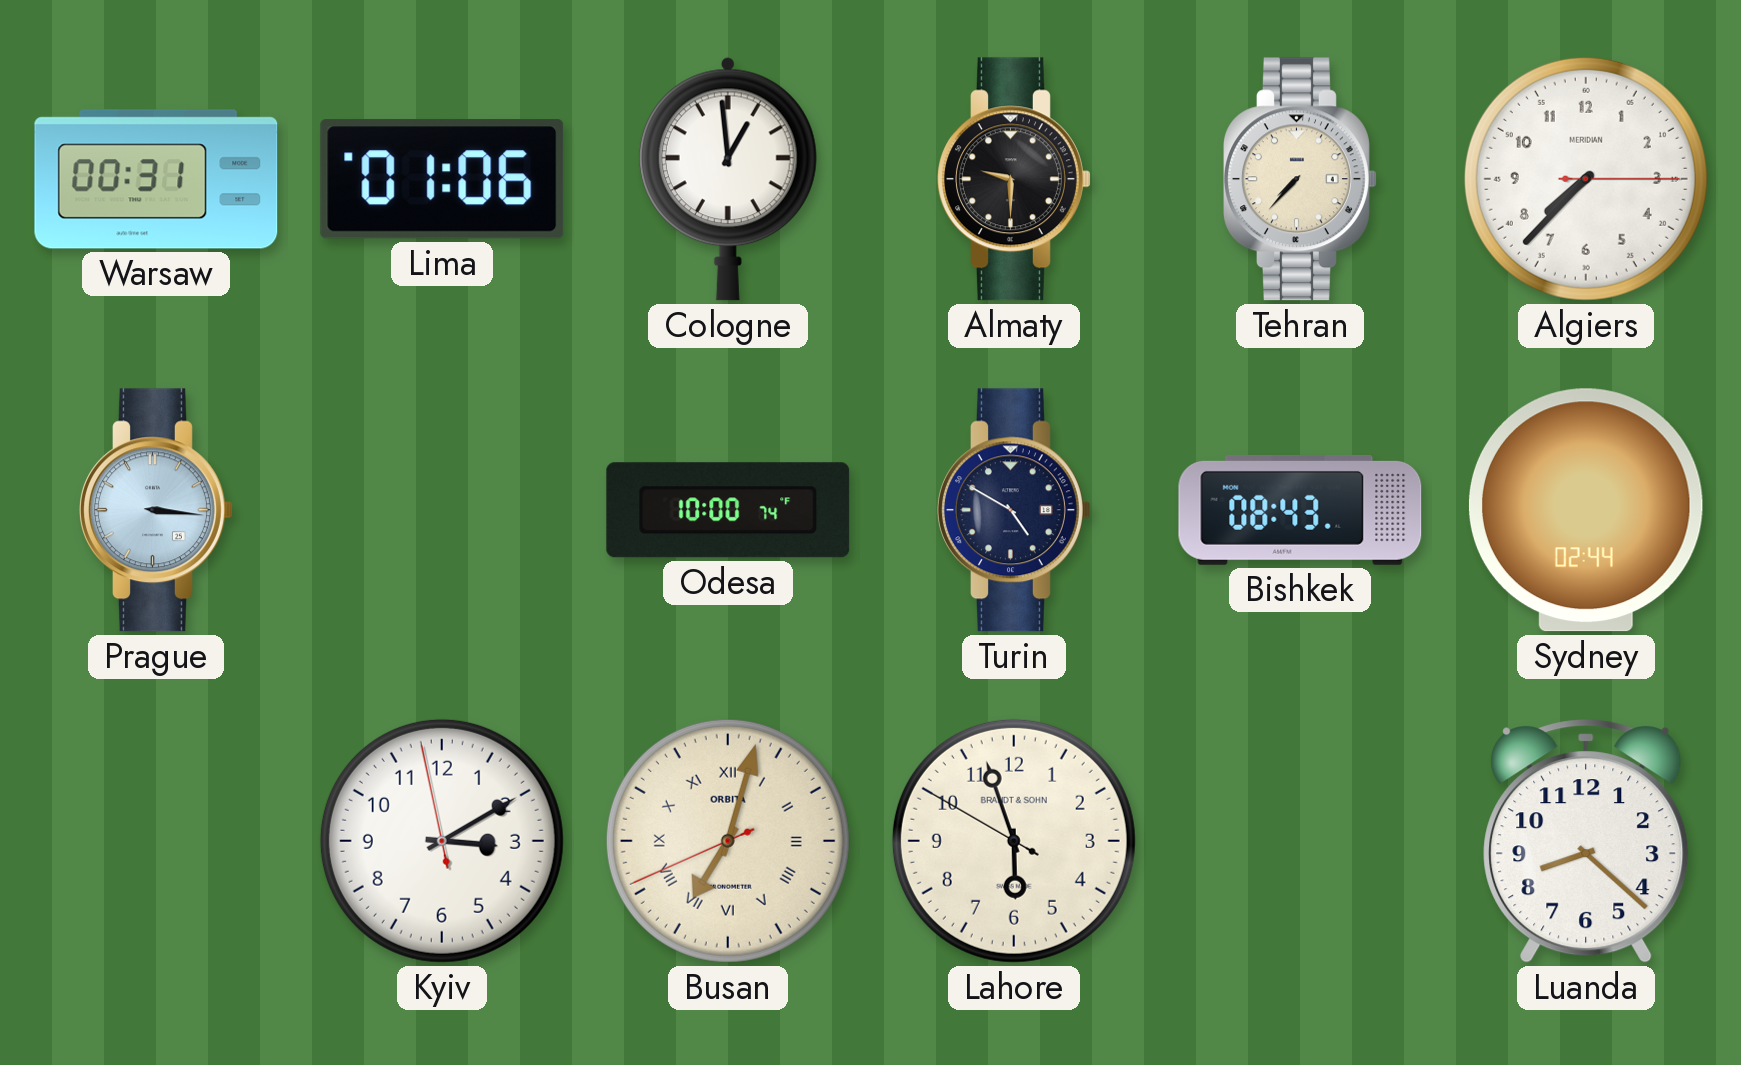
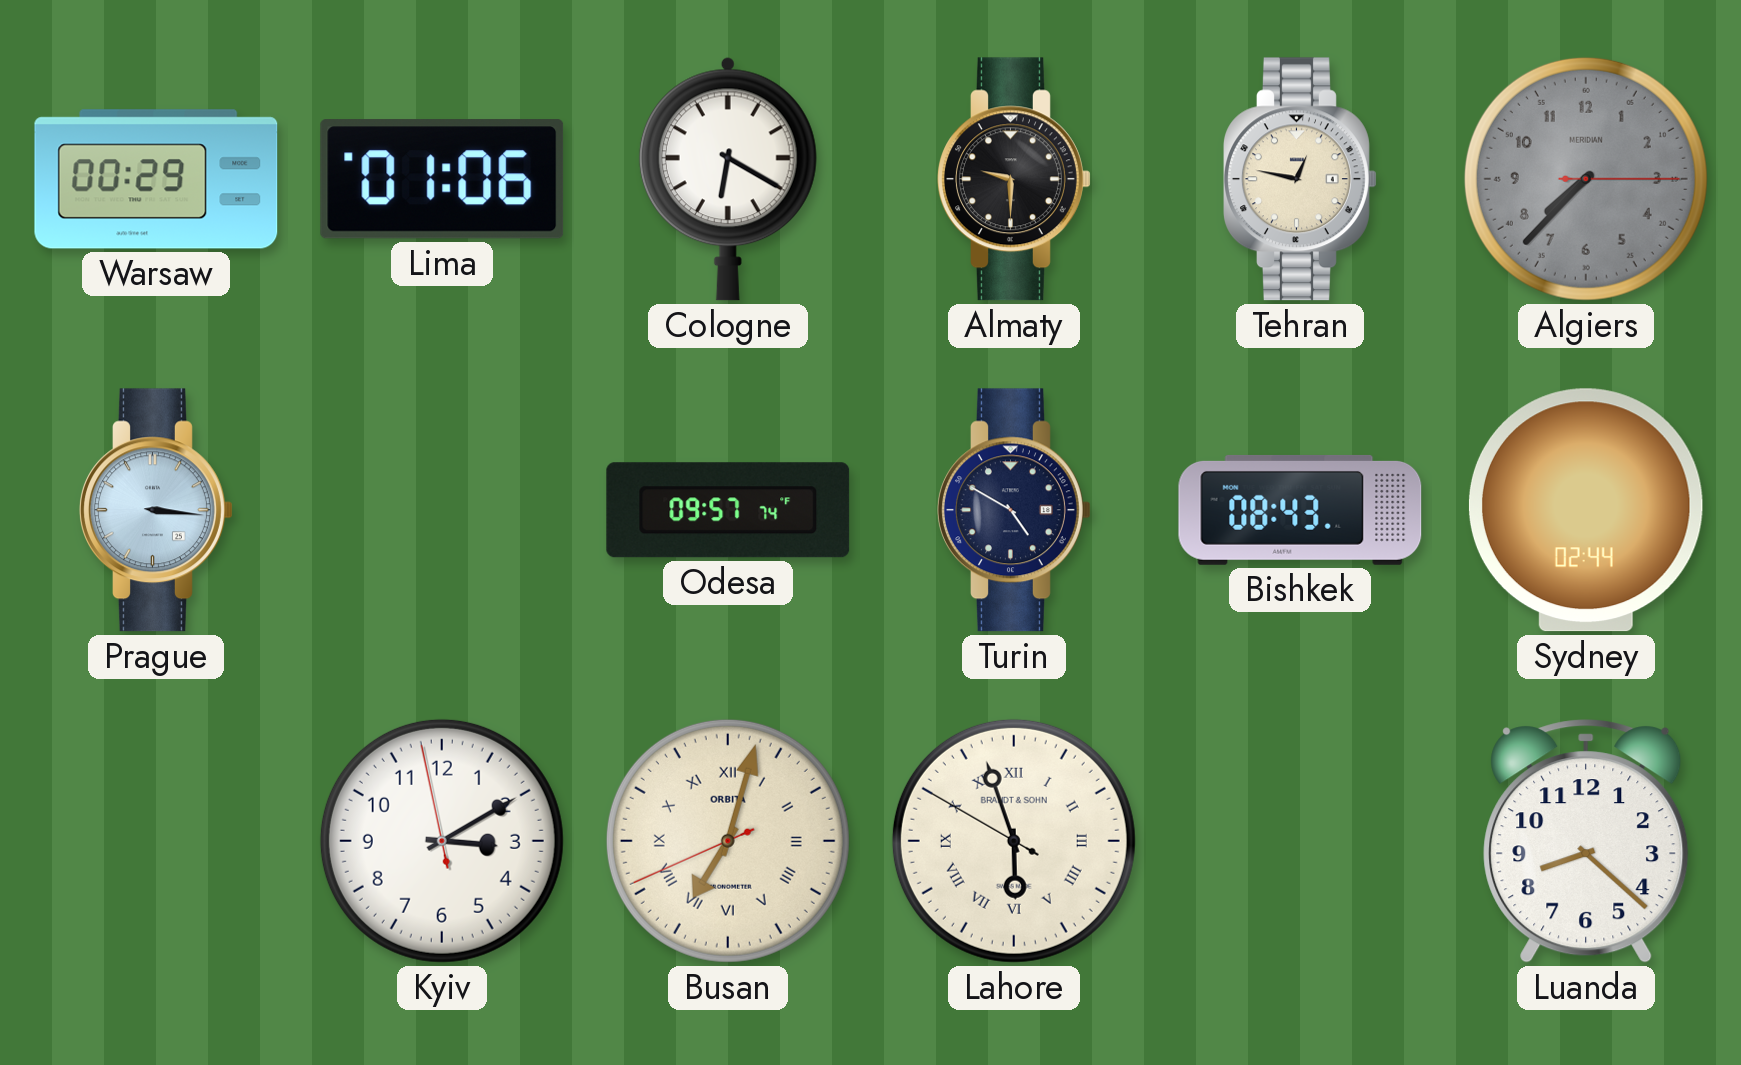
Warsaw: 00:31 -> 00:29 (156, 179)
Cologne: 12:59 -> 6:20 (728, 179)
Tehran: 7:37 -> 12:47 (1301, 179)
Algiers dial: white -> grey (1586, 179)
Odesa: 10:00 -> 09:57 (728, 510)
Lahore numerals: Arabic -> Roman (1014, 841)
